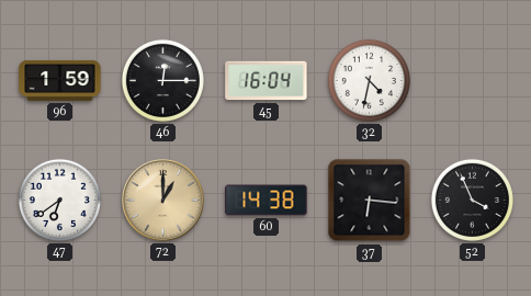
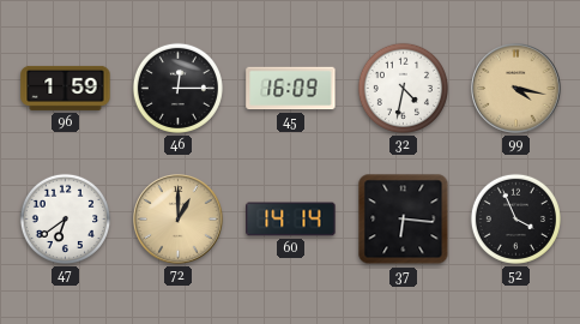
45: 16:04 -> 16:09 (291, 89)
99: none -> 4:17 (516, 89)
60: 14:38 -> 14:14 (291, 220)
